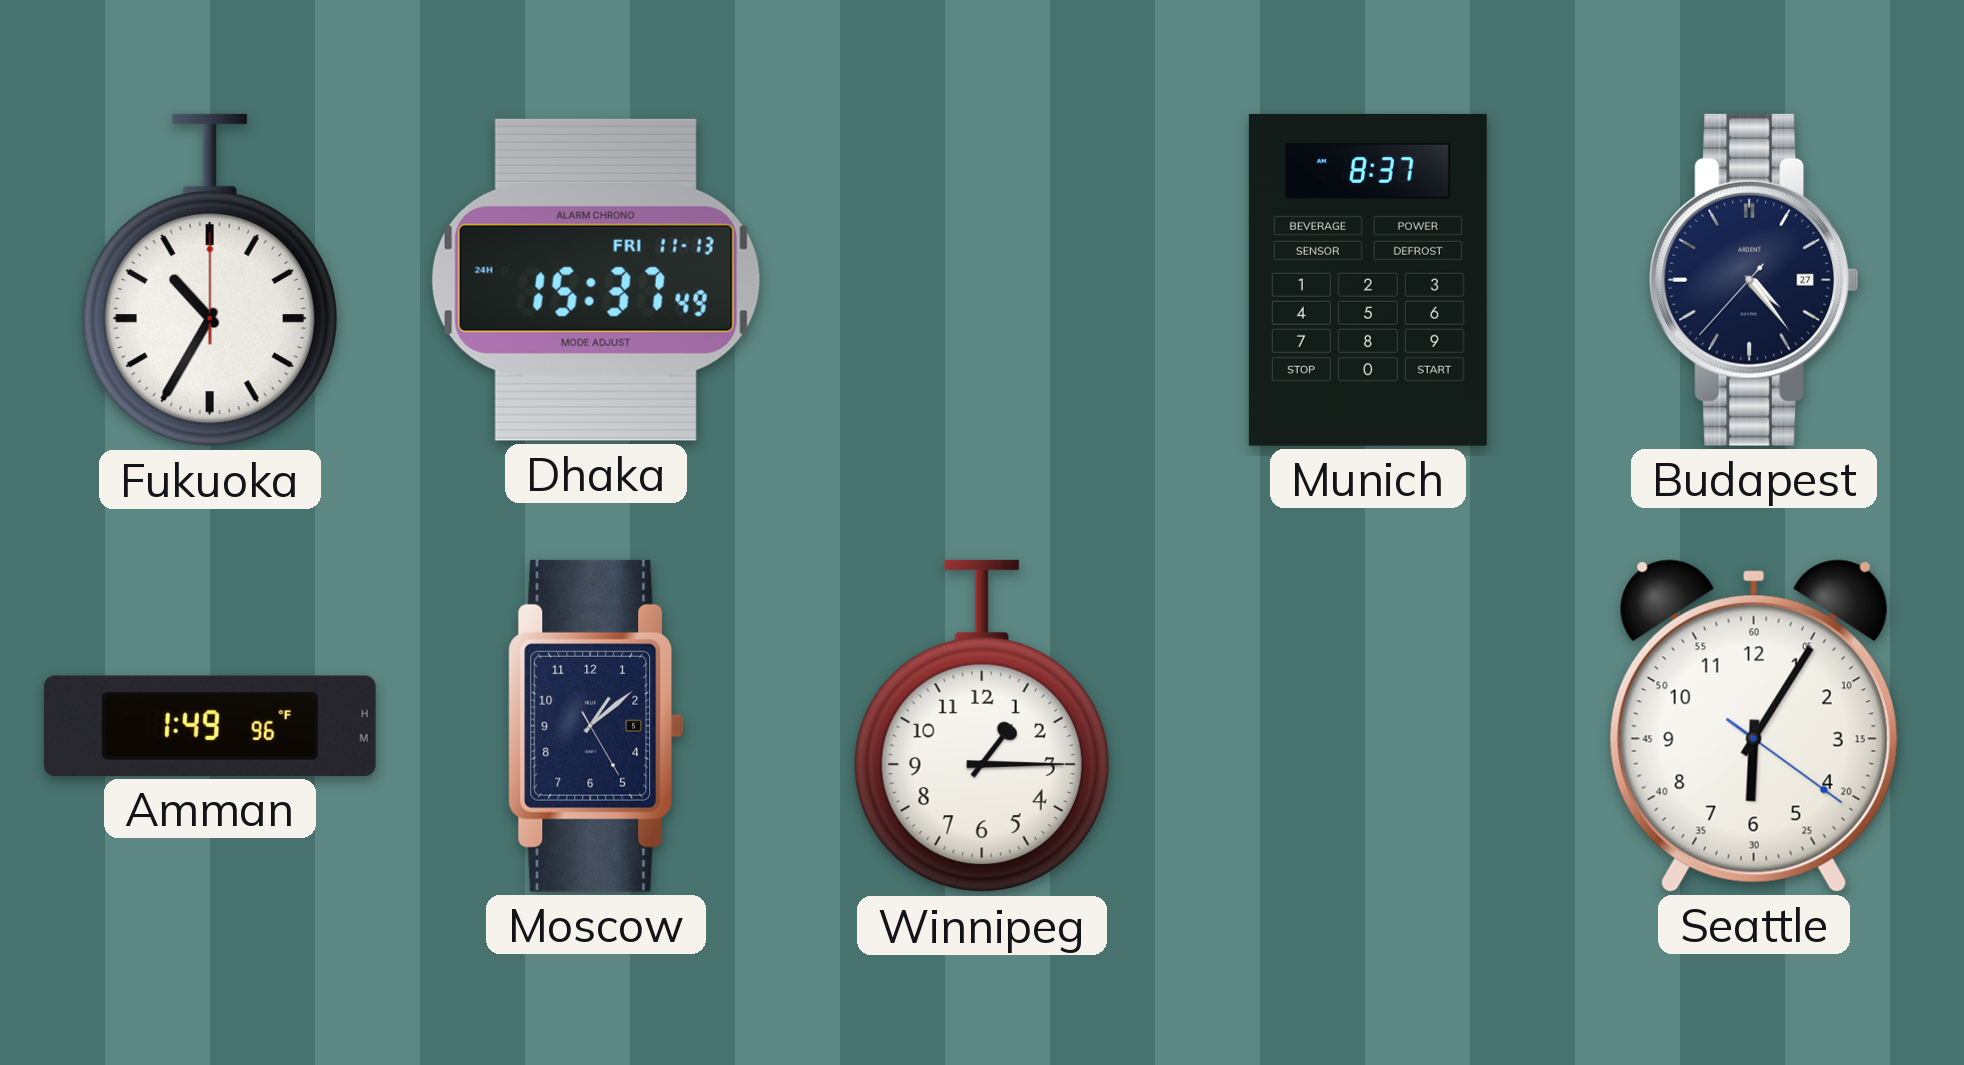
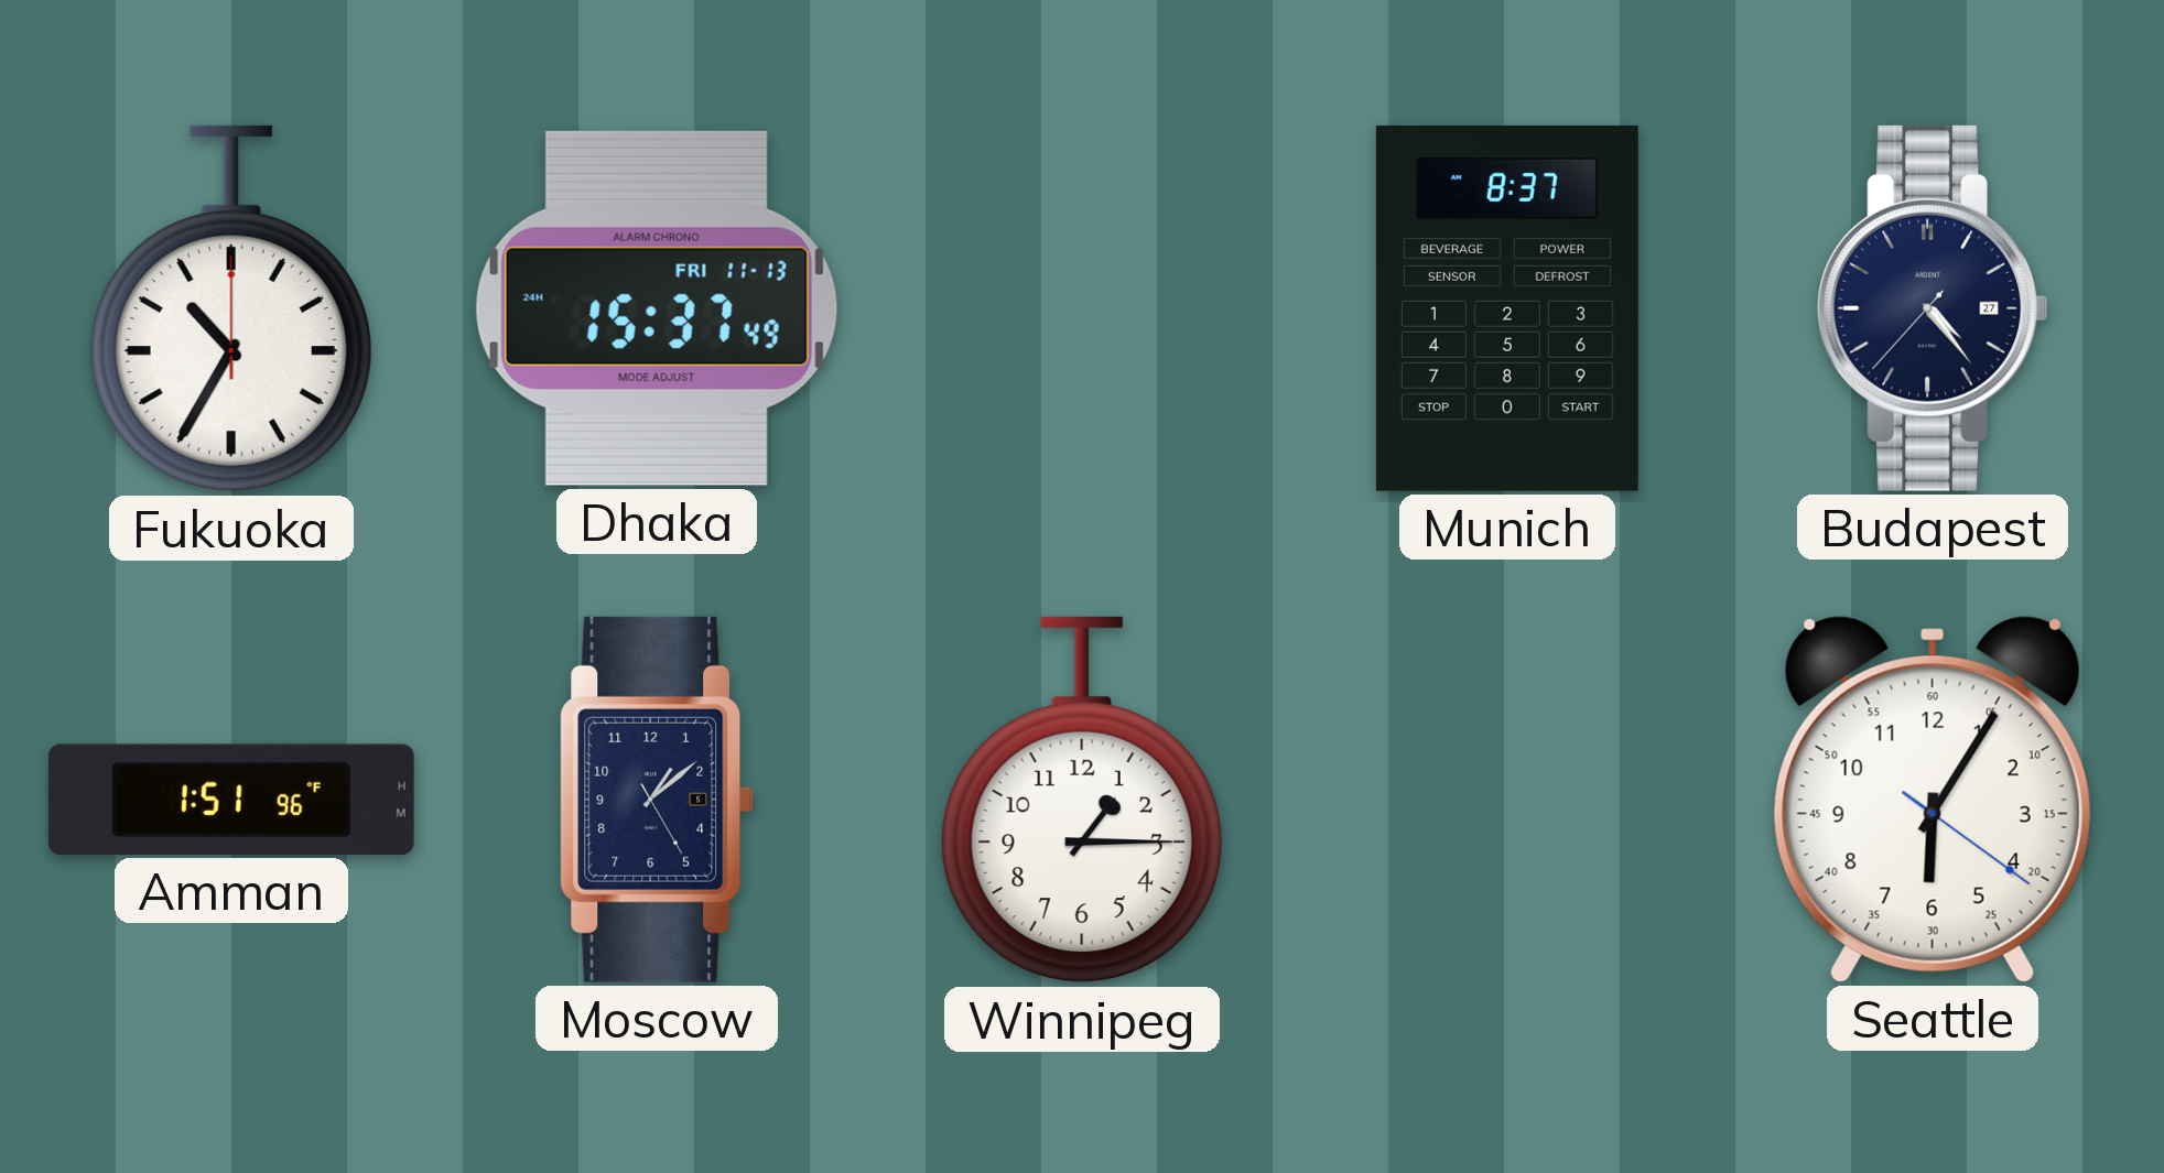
Amman: 1:49 -> 1:51 (231, 800)
